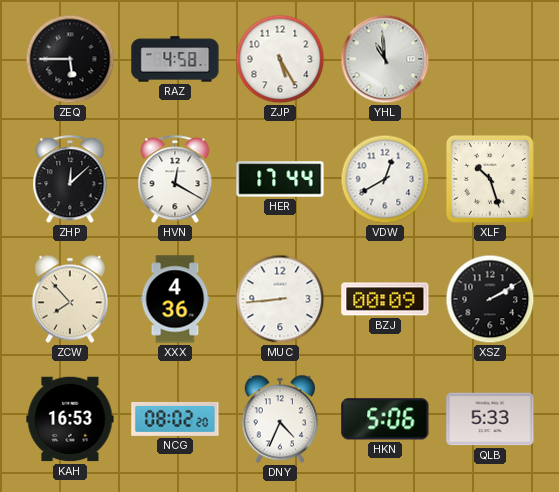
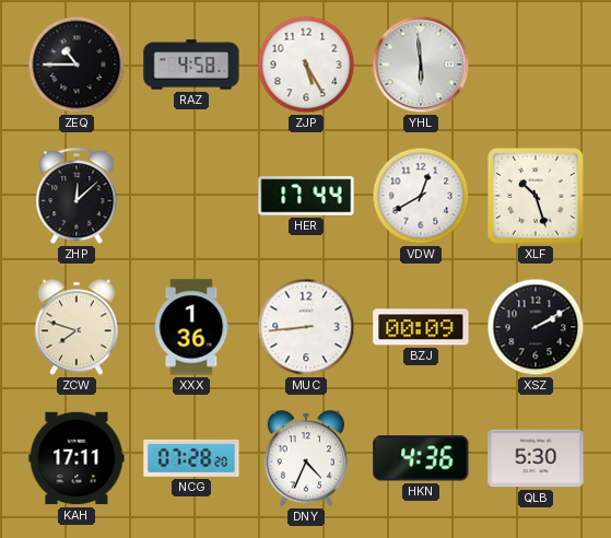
ZEQ: 5:45 -> 10:45 (77, 65)
YHL: 10:59 -> 5:59 (421, 65)
HVN: 12:20 -> none (175, 180)
ZCW: 7:53 -> 7:48 (75, 327)
XXX: 4:36 -> 1:36 (191, 327)
KAH: 16:53 -> 17:11 (77, 458)
NCG: 08:02 -> 07:28 (191, 458)
HKN: 5:06 -> 4:36 (421, 458)
QLB: 5:33 -> 5:30 (536, 458)
